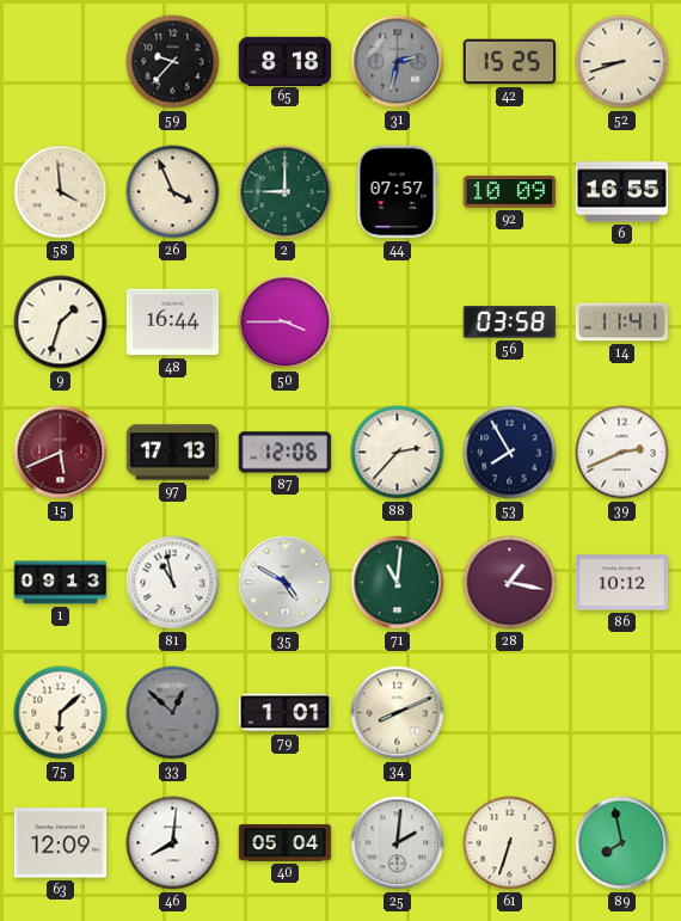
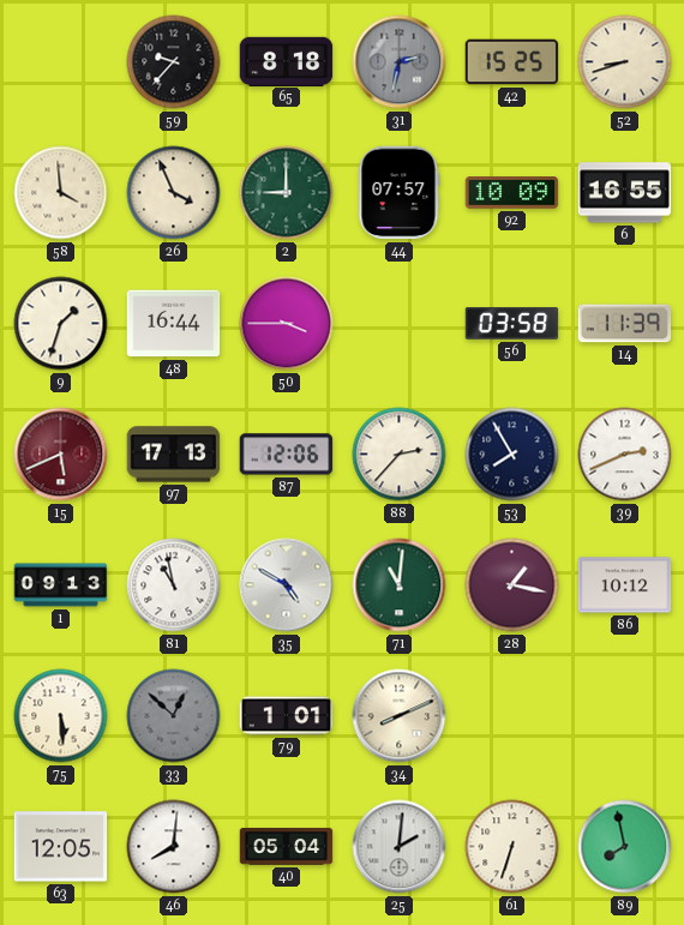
14: 11:41 -> 11:39 (625, 324)
75: 6:08 -> 5:29 (61, 716)
63: 12:09 -> 12:05 (61, 847)
